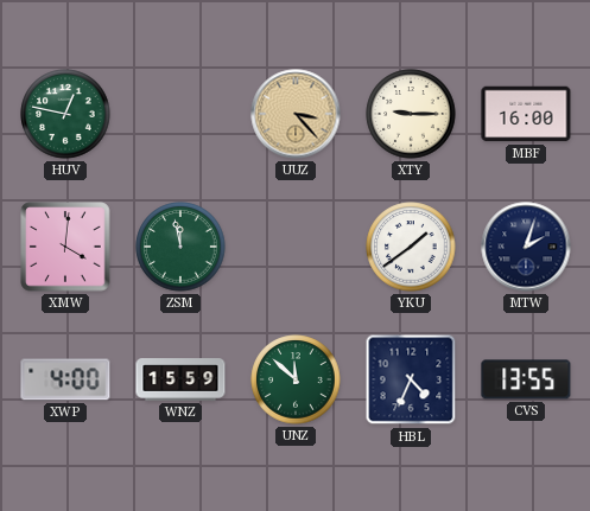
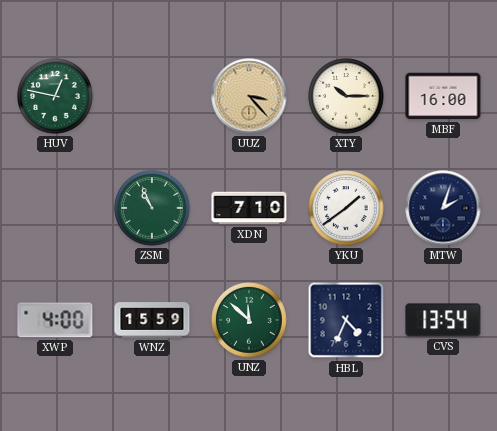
XTY: 9:15 -> 10:15 (346, 96)
XMW: 4:01 -> none (65, 247)
ZSM: 11:58 -> 10:56 (152, 208)
XDN: none -> 7:10 (249, 208)
CVS: 13:55 -> 13:54 (443, 320)
